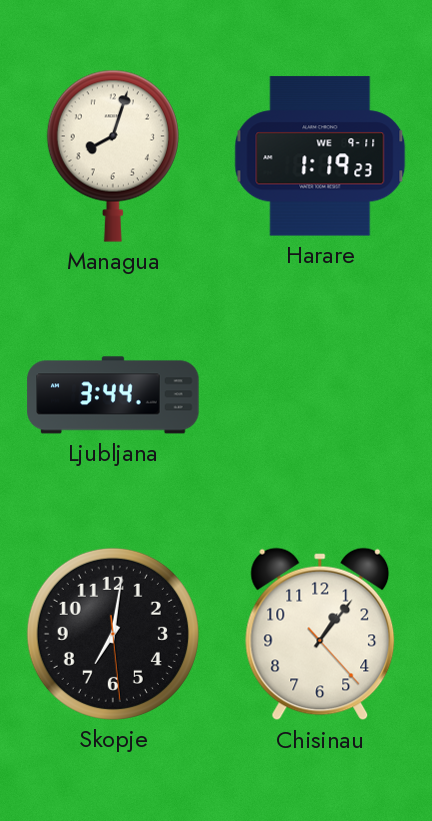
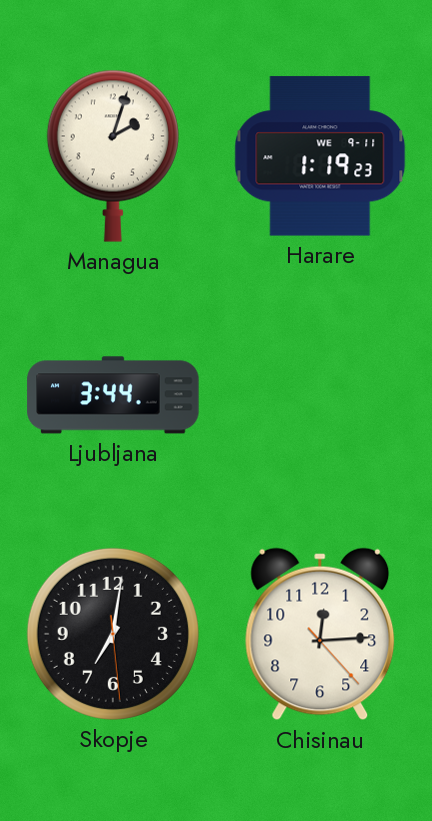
Managua: 8:03 -> 2:03 (113, 156)
Chisinau: 1:06 -> 12:14 (320, 634)
